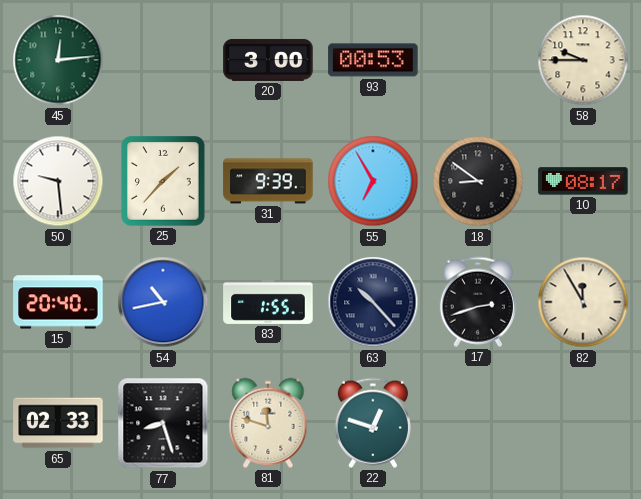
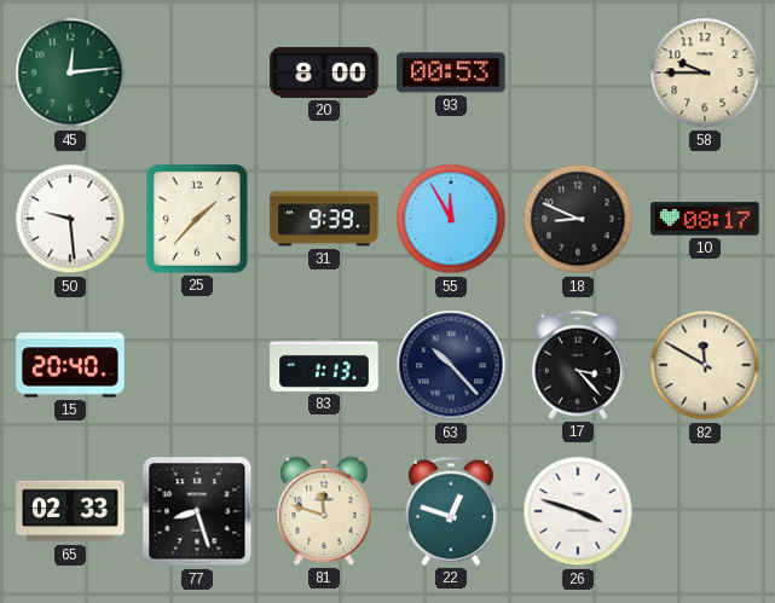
20: 3:00 -> 8:00 (324, 73)
55: 6:55 -> 11:55 (451, 219)
18: 8:51 -> 8:49 (578, 219)
54: 10:43 -> none (163, 302)
83: 1:55 -> 1:13 (324, 365)
17: 2:42 -> 3:23 (578, 365)
82: 11:55 -> 11:50 (705, 365)
26: none -> 3:48 (578, 511)
